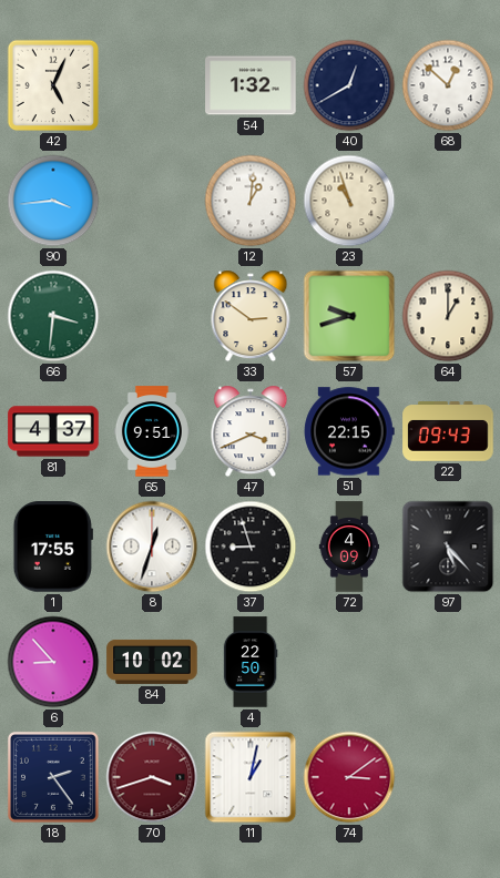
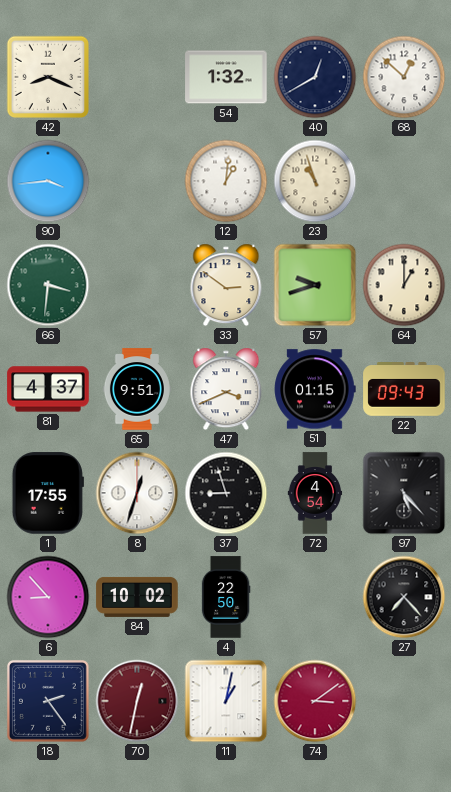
42: 5:04 -> 8:19 (48, 77)
51: 22:15 -> 01:15 (315, 389)
72: 4:09 -> 4:54 (315, 493)
27: none -> 7:23 (404, 597)
70: 3:42 -> 12:32 (137, 701)
